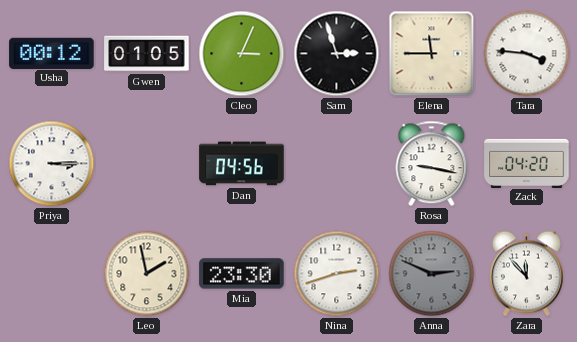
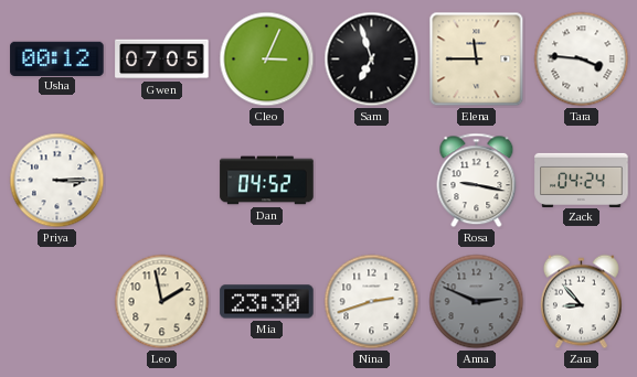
Gwen: 01:05 -> 07:05 (162, 60)
Sam: 2:57 -> 6:57 (372, 60)
Dan: 04:56 -> 04:52 (267, 181)
Zack: 04:20 -> 04:24 (582, 180)
Zara: 11:53 -> 8:53 (581, 302)
